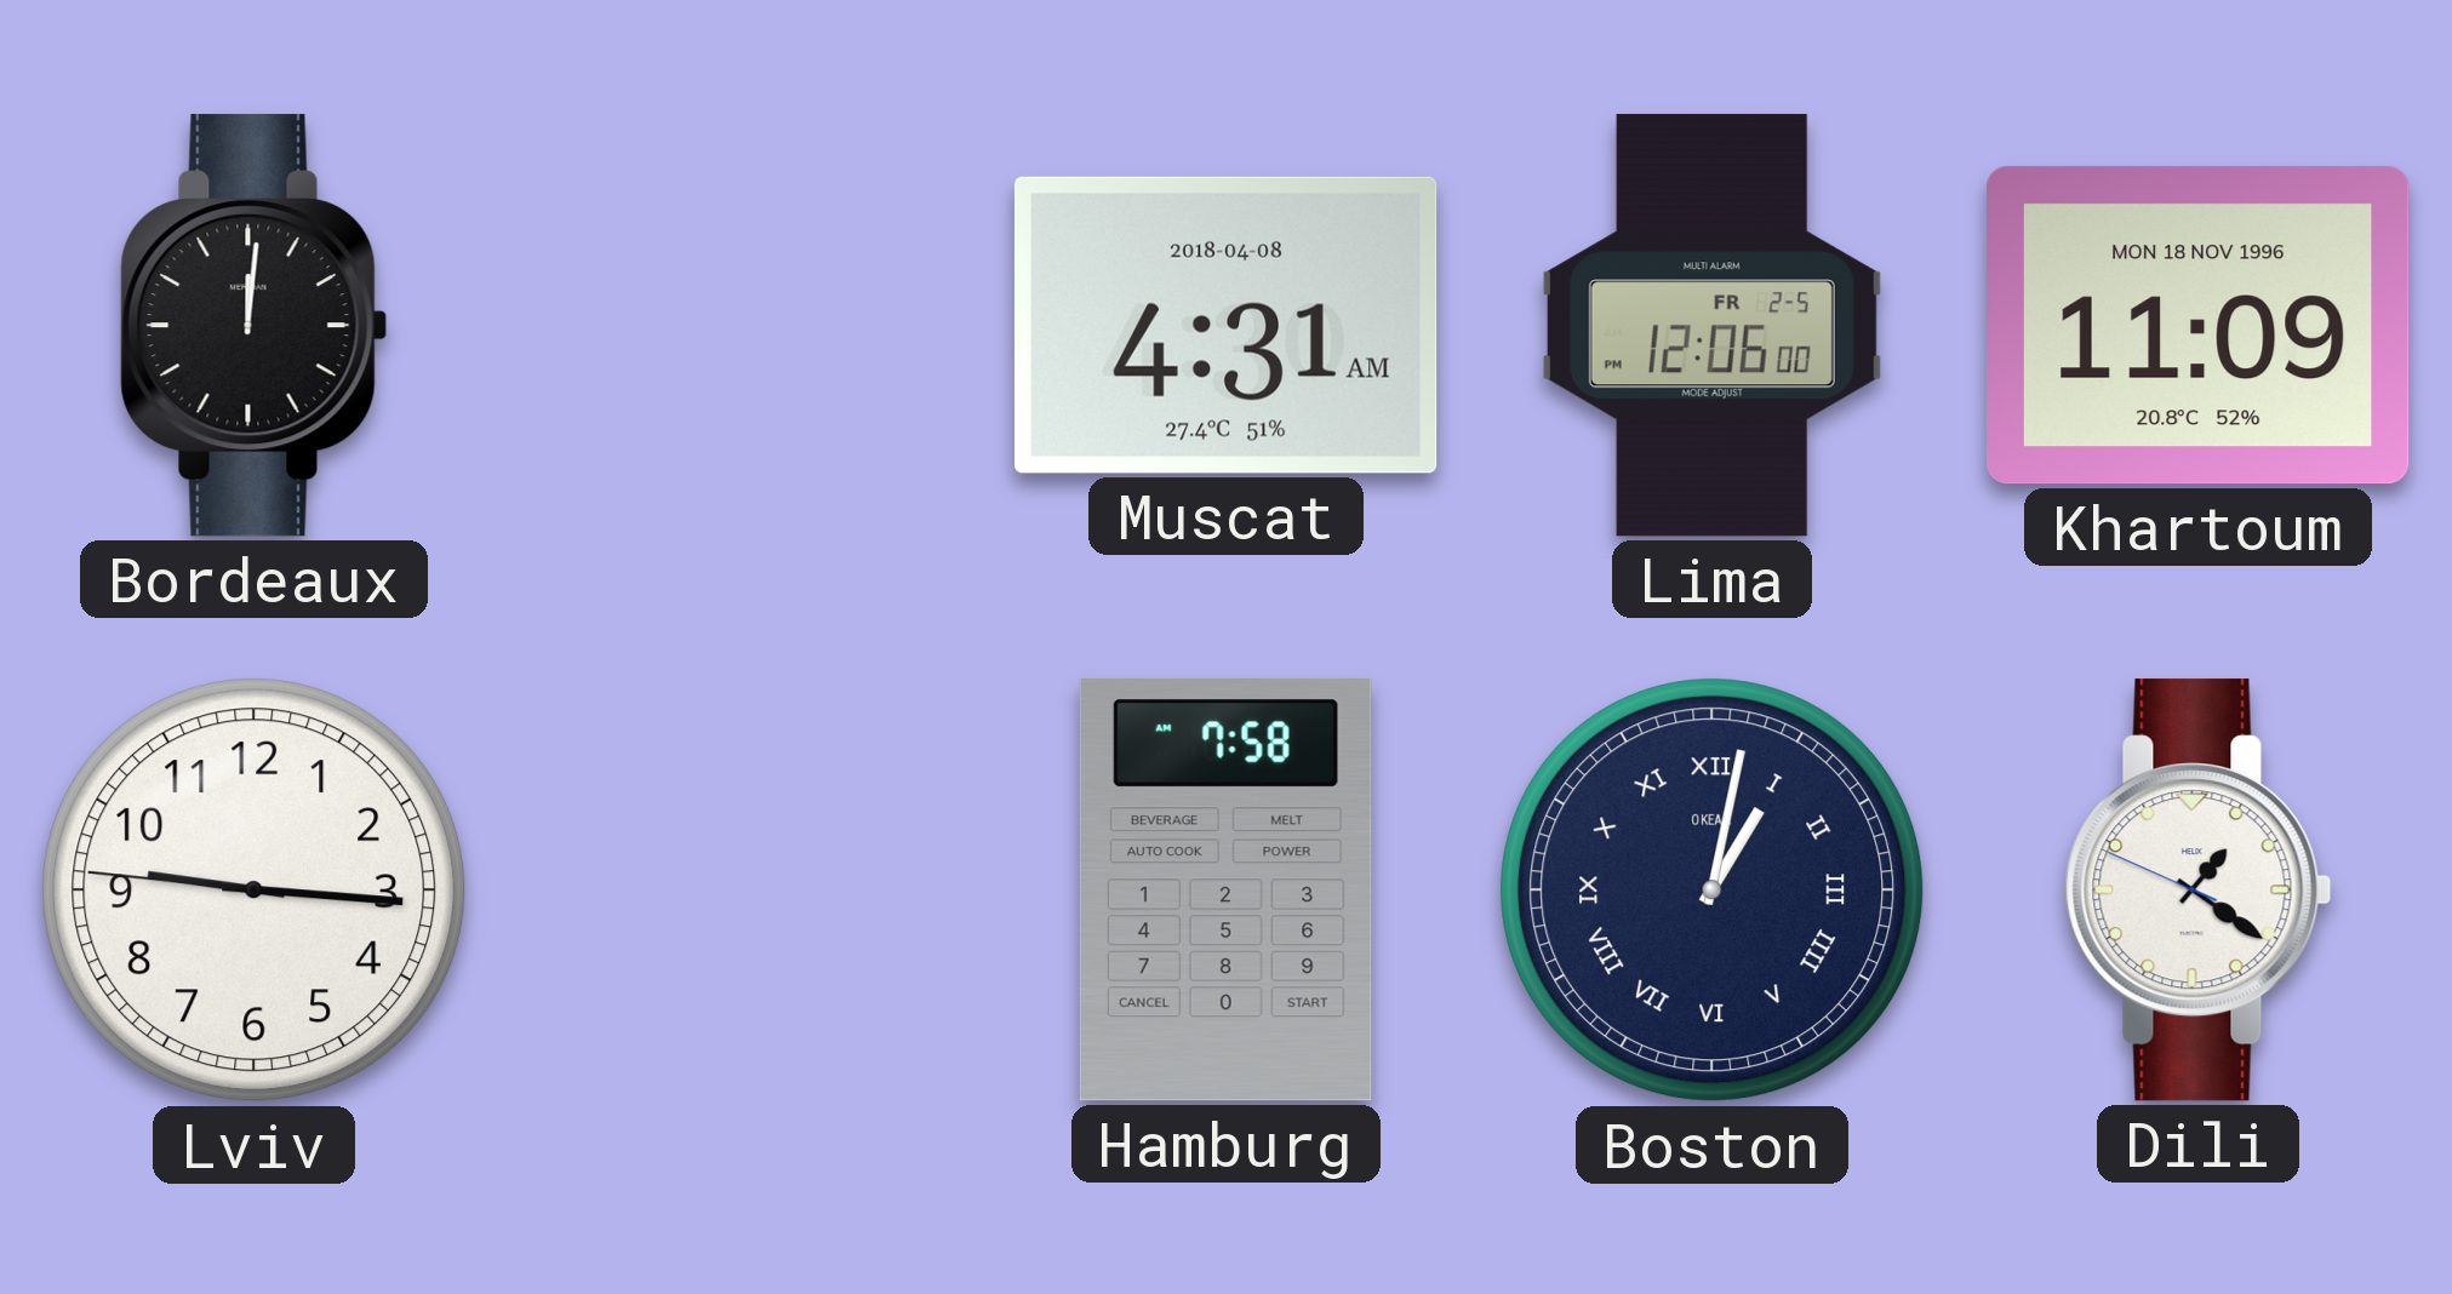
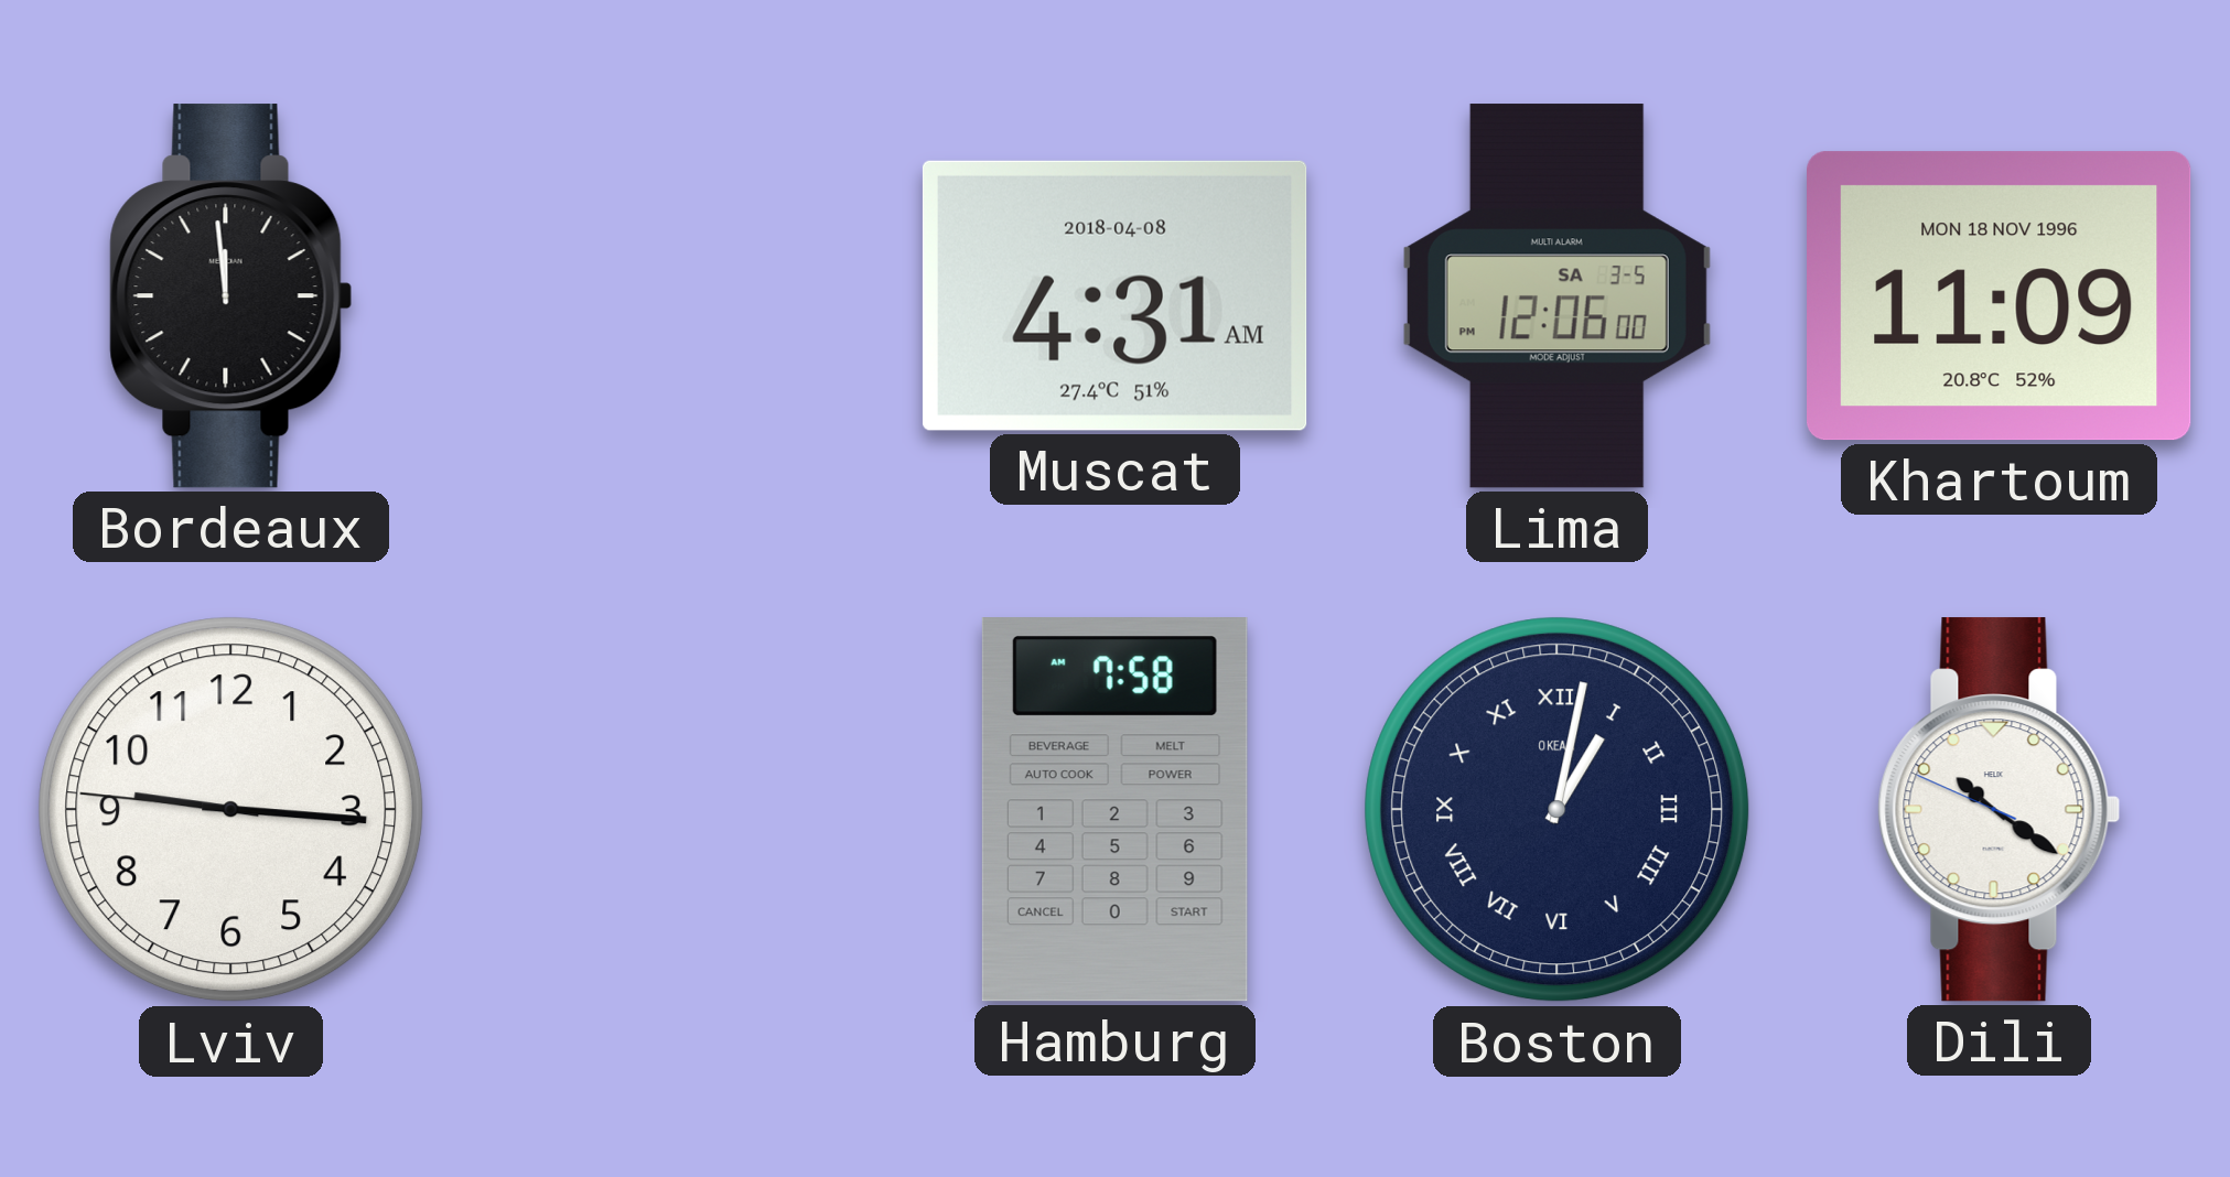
Bordeaux: 12:01 -> 11:59 (231, 296)
Lima date: FR 2-5 -> SA 3-5 (1556, 296)
Dili: 1:20 -> 10:20 (2000, 810)
